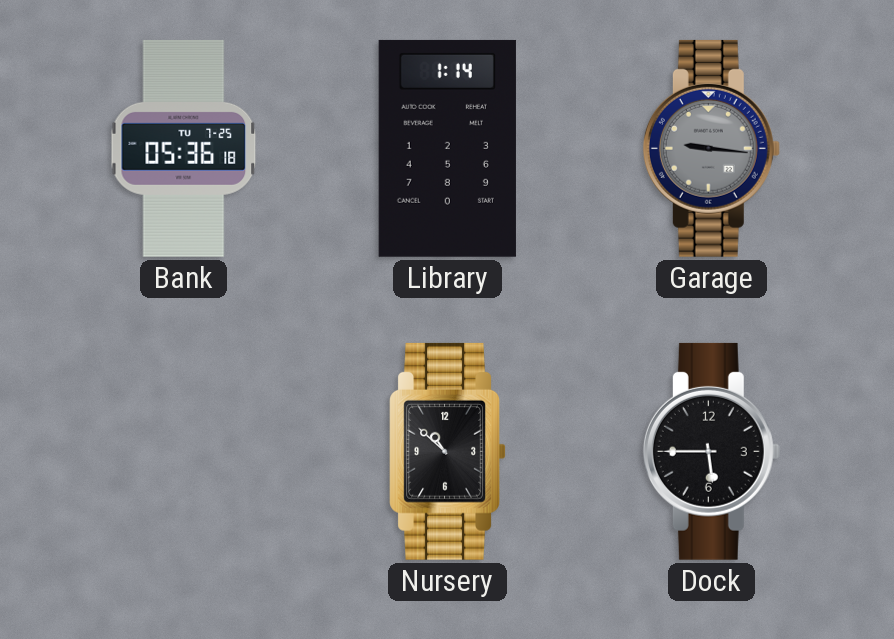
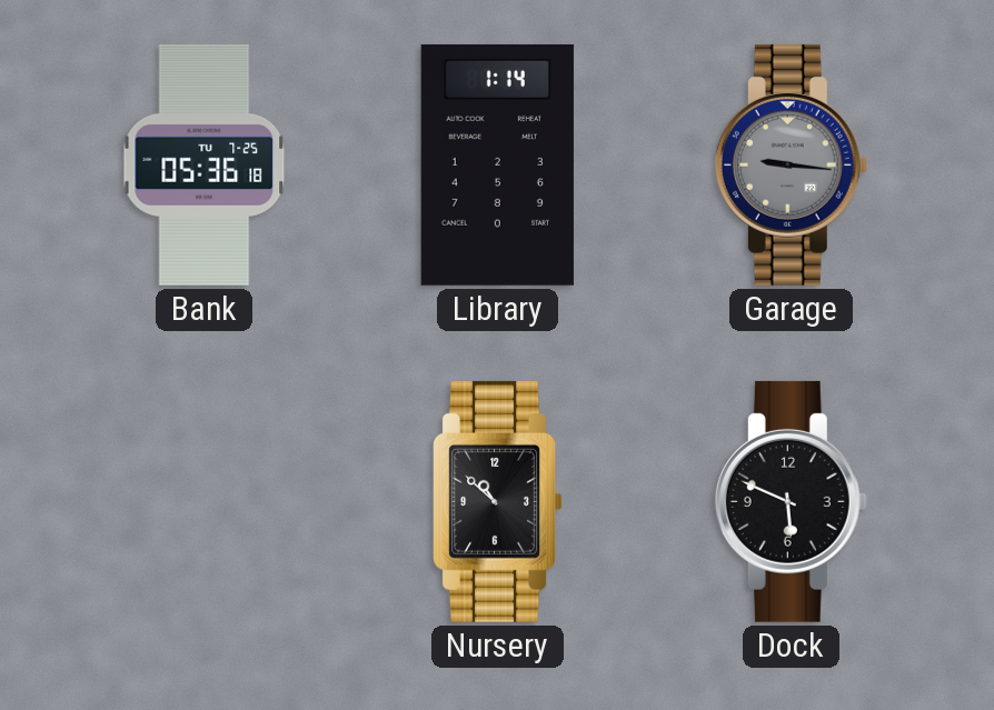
Dock: 5:45 -> 5:49 (791, 501)
